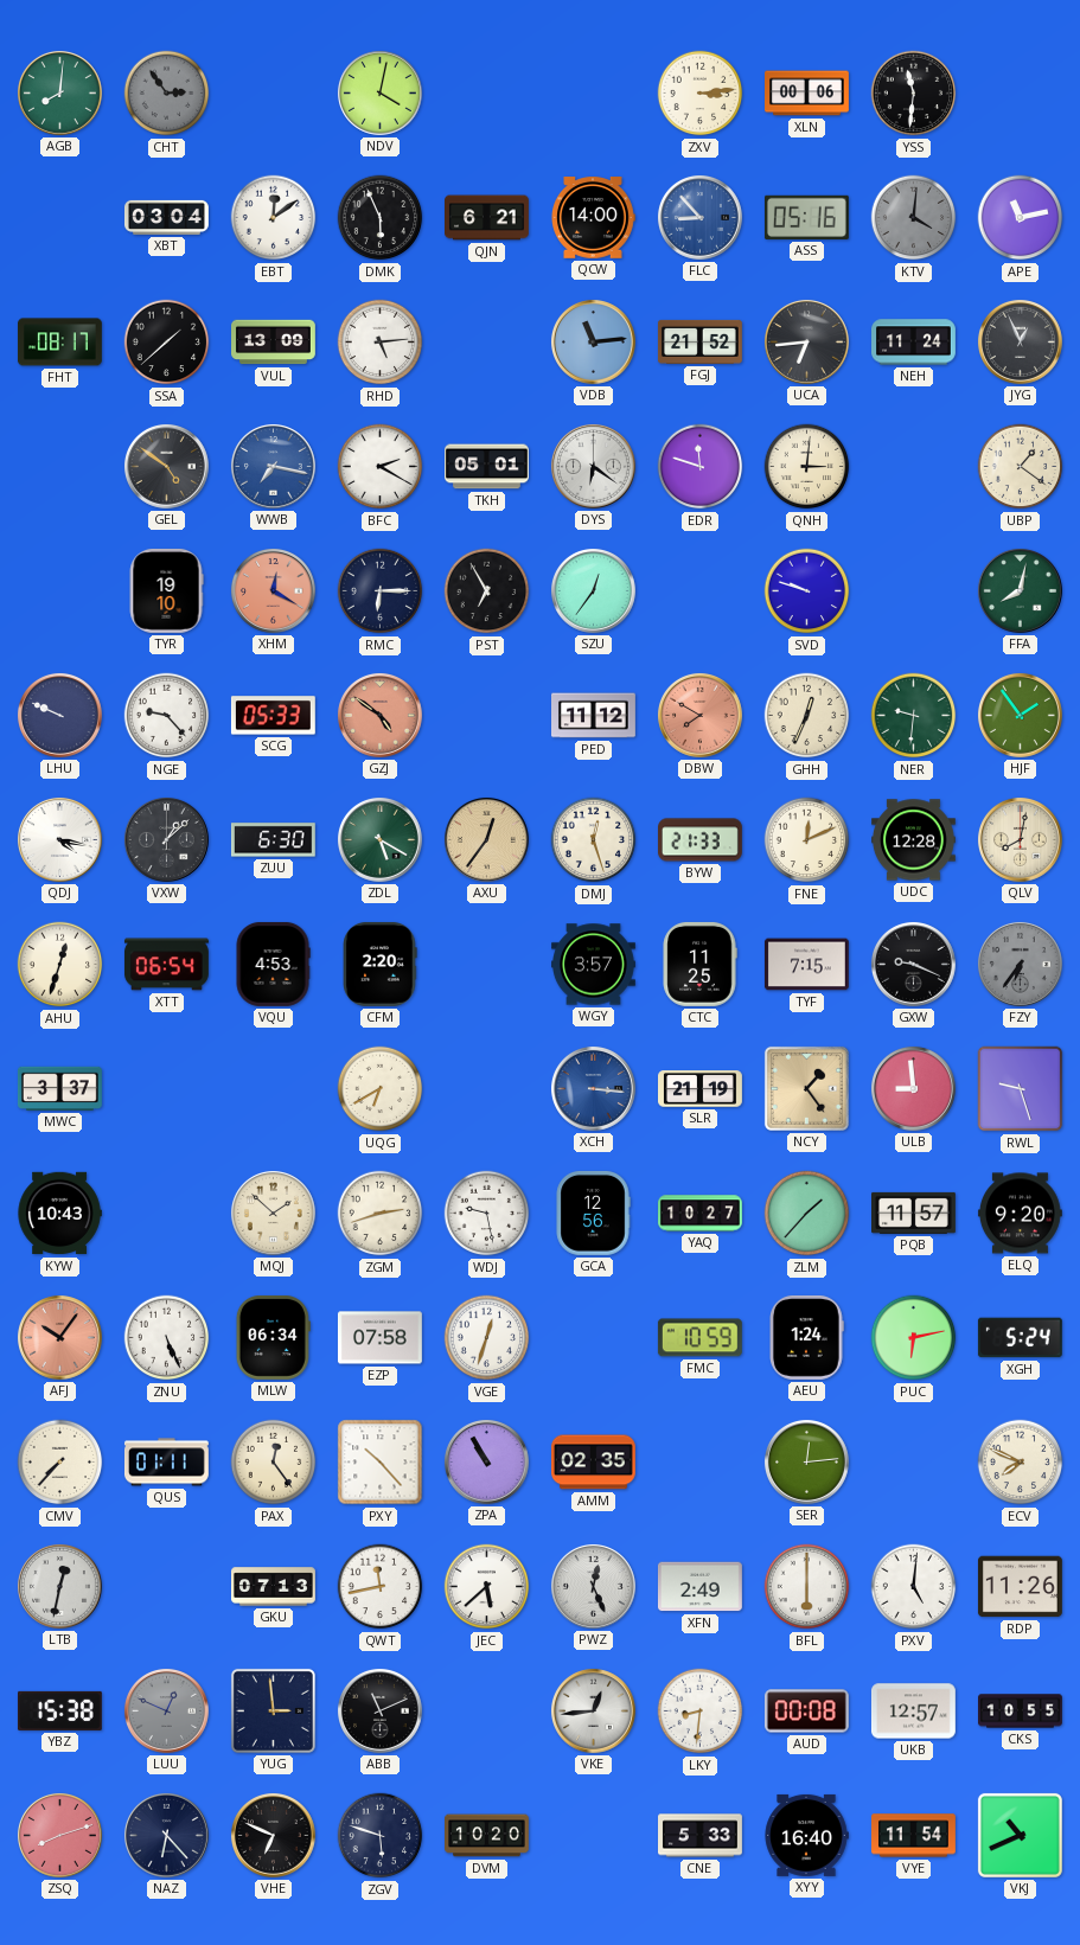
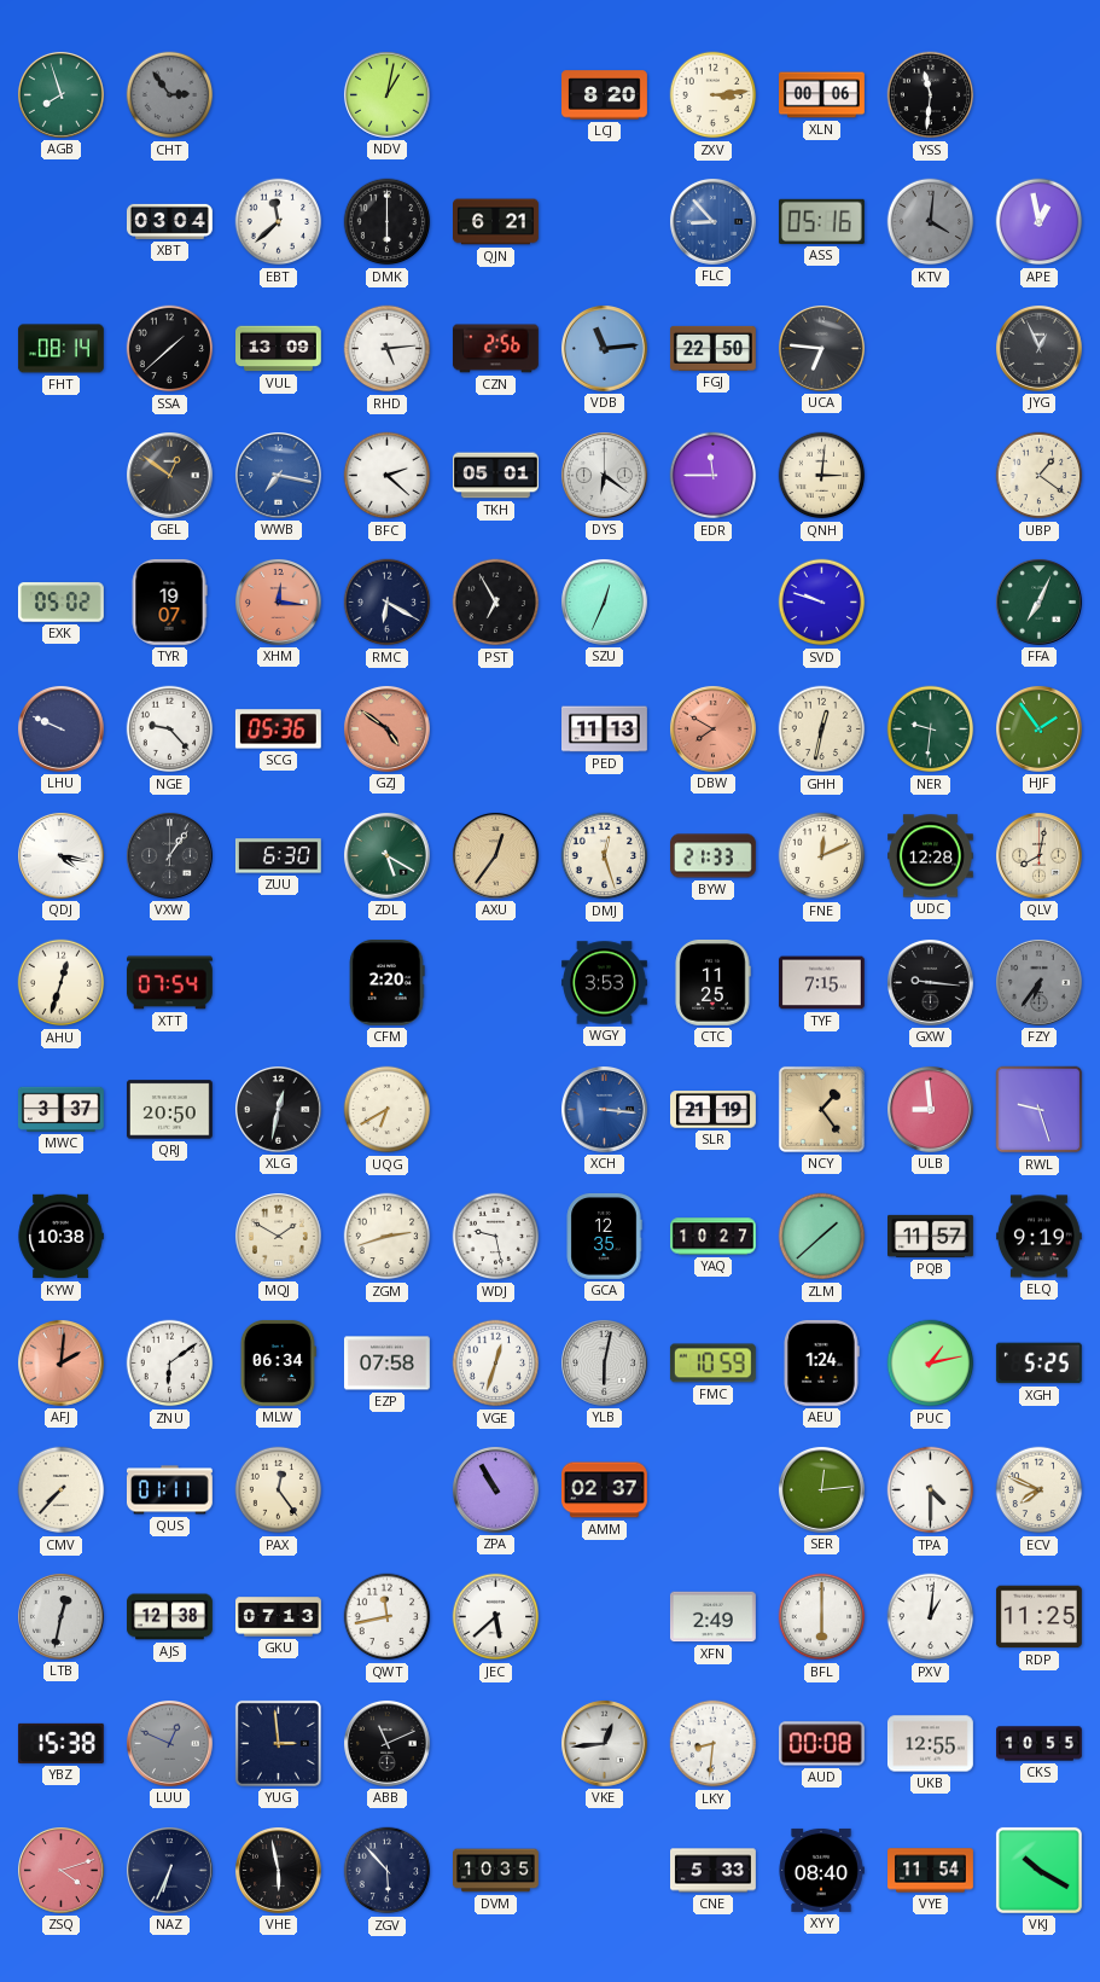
AGB: 8:01 -> 7:57 (60, 94)
NDV: 4:02 -> 1:02 (386, 94)
LCJ: none -> 8:20 (605, 95)
EBT: 12:09 -> 11:38 (279, 222)
DMK: 5:56 -> 6:00 (388, 222)
QCW: 14:00 -> none (593, 218)
APE: 11:13 -> 12:58 (1040, 222)
FHT: 08:17 -> 08:14 (60, 349)
CZN: none -> 2:56 (495, 349)
FGJ: 21:52 -> 22:50 (712, 348)
UCA: 6:44 -> 6:46 (821, 348)
NEH: 11:24 -> none (914, 343)
GEL: 4:51 -> 12:51 (169, 475)
BFC: 2:20 -> 2:22 (388, 476)
EDR: 11:48 -> 11:45 (714, 476)
EXK: none -> 05:02 (60, 603)
TYR: 19:10 -> 19:07 (169, 601)
XHM: 12:20 -> 12:16 (278, 601)
RMC: 6:15 -> 6:20 (388, 603)
SZU: 12:36 -> 12:34 (604, 601)
FFA: 8:02 -> 7:04 (1038, 601)
SCG: 05:33 -> 05:36 (278, 730)
PED: 11:12 -> 11:13 (605, 730)
GHH: 12:34 -> 12:32 (822, 730)
VXW: 1:08 -> 1:06 (169, 855)
XTT: 06:54 -> 07:54 (169, 983)
VQU: 4:53 -> none (273, 964)
WGY: 3:57 -> 3:53 (605, 983)
GXW: 9:19 -> 9:16 (930, 982)
QRJ: none -> 20:50 (169, 1110)
XLG: none -> 12:32 (278, 1109)
KYW: 10:43 -> 10:38 (60, 1237)
MQJ: 1:52 -> 1:50 (278, 1236)
GCA: 12:56 -> 12:35 (604, 1236)
ZLM: 1:37 -> 1:38 (822, 1237)
ELQ: 9:20 -> 9:19 (1038, 1237)
AFJ: 10:06 -> 2:01 (60, 1362)
ZNU: 5:26 -> 6:09 (170, 1364)
YLB: none -> 6:02 (604, 1362)
PUC: 6:13 -> 1:13 (931, 1364)
XGH: 5:24 -> 5:25 (1038, 1364)
PXY: 10:23 -> none (381, 1463)
AMM: 02:35 -> 02:37 (605, 1490)
TPA: none -> 4:30 (931, 1490)
AJS: none -> 12:38 (170, 1617)
PWZ: 12:26 -> none (593, 1586)
PXV: 5:01 -> 1:01 (931, 1617)
RDP: 11:26 -> 11:25 (1038, 1617)
UKB: 12:57 -> 12:55 (930, 1744)
ZSQ: 8:12 -> 4:12 (60, 1870)
NAZ: 6:23 -> 6:34 (169, 1870)
VHE: 6:49 -> 5:58 (278, 1870)
ZGV: 5:48 -> 5:53 (388, 1871)
DVM: 10:20 -> 10:35 (496, 1871)
XYY: 16:40 -> 08:40 (821, 1870)
VKJ: 10:41 -> 10:20 (1038, 1870)
